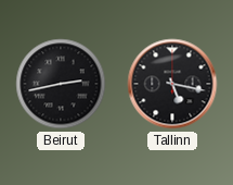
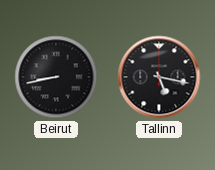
Beirut: 2:43 -> 8:43 (56, 77)
